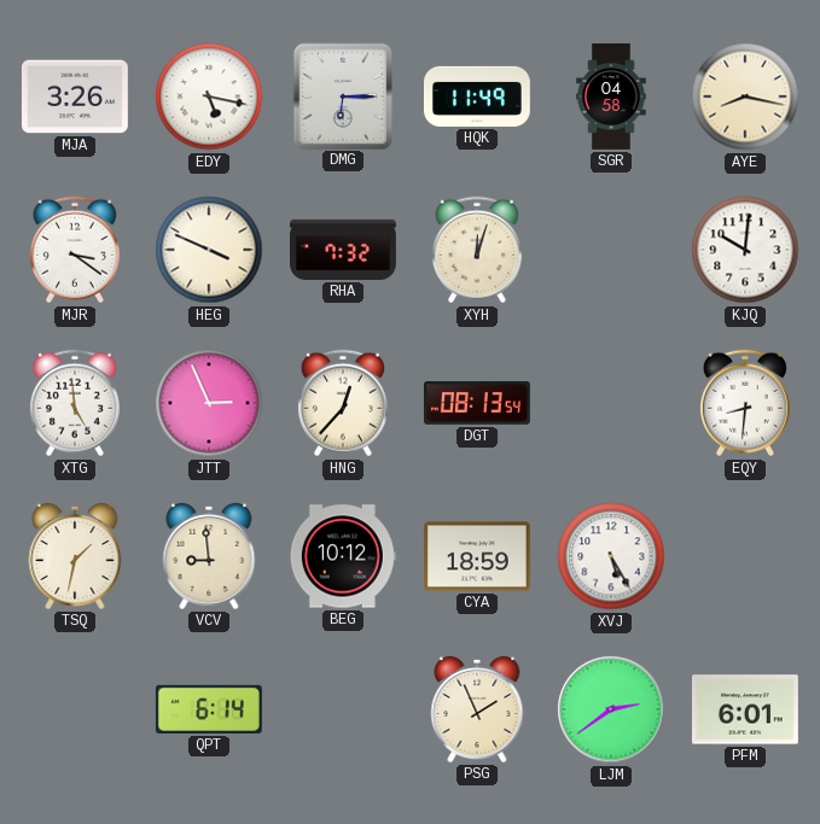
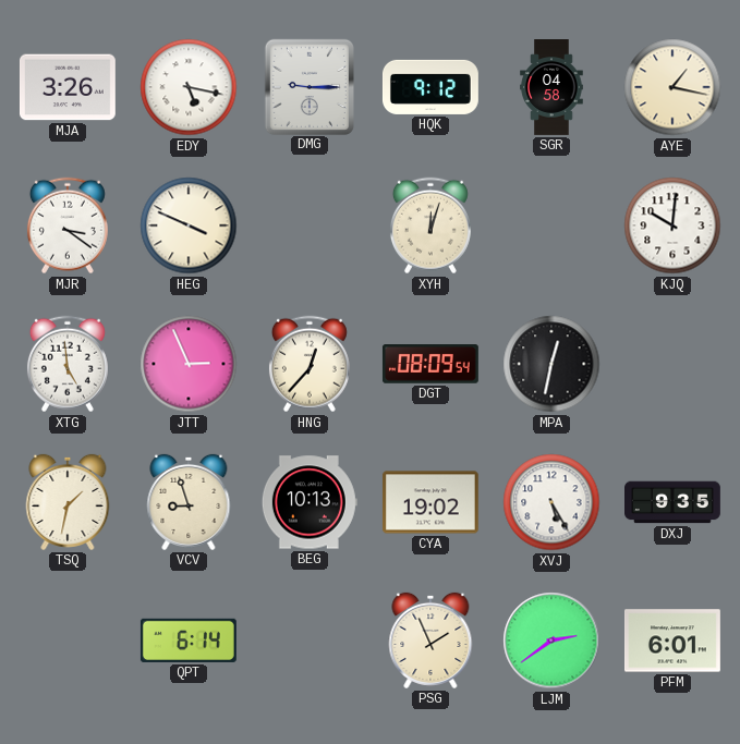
DMG: 6:15 -> 9:15 (308, 86)
HQK: 11:49 -> 9:12 (430, 87)
AYE: 8:17 -> 1:17 (672, 87)
RHA: 7:32 -> none (344, 250)
DGT: 08:13 -> 08:09 (430, 364)
MPA: none -> 12:32 (551, 364)
EQY: 8:31 -> none (745, 403)
VCV: 8:59 -> 8:57 (189, 502)
BEG: 10:12 -> 10:13 (310, 502)
CYA: 18:59 -> 19:02 (430, 502)
DXJ: none -> 9:35 (674, 502)
